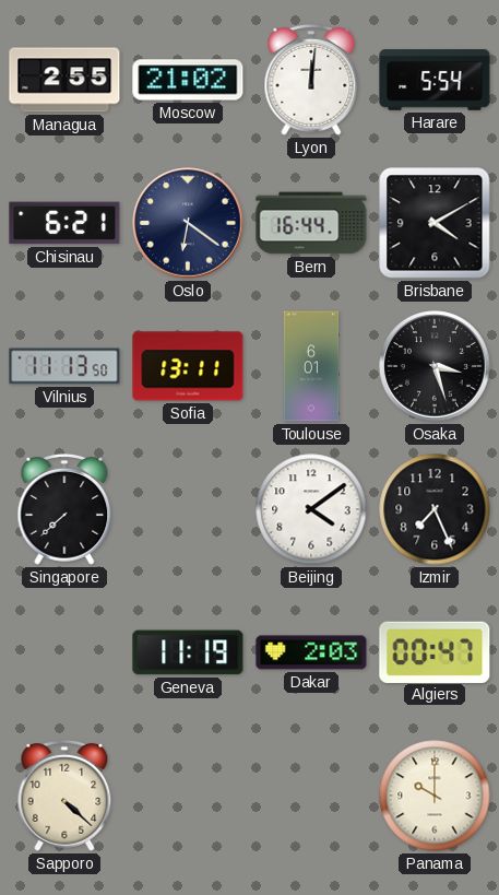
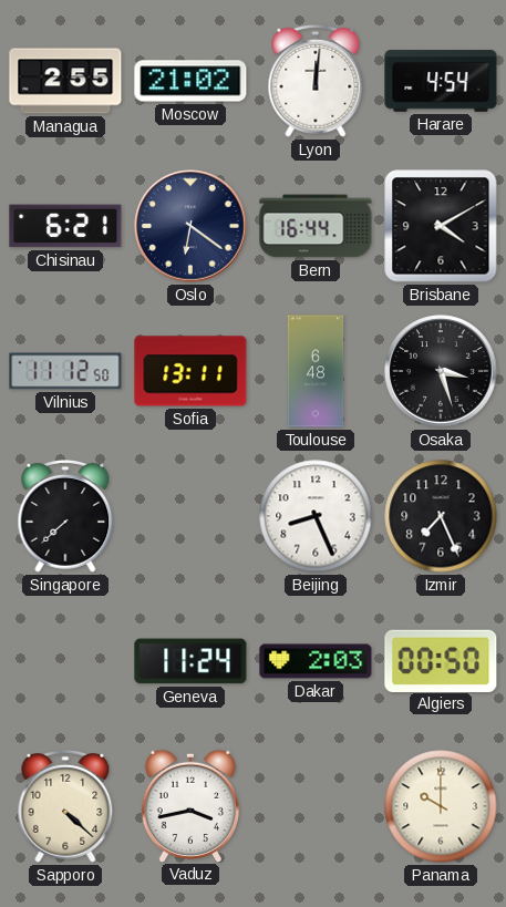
Harare: 5:54 -> 4:54 (441, 81)
Vilnius: 11:13 -> 11:12 (65, 371)
Toulouse: 6:01 -> 6:48 (316, 371)
Beijing: 4:09 -> 8:26 (316, 516)
Geneva: 11:19 -> 11:24 (190, 661)
Algiers: 00:47 -> 00:50 (441, 660)
Vaduz: none -> 3:43 (189, 805)
